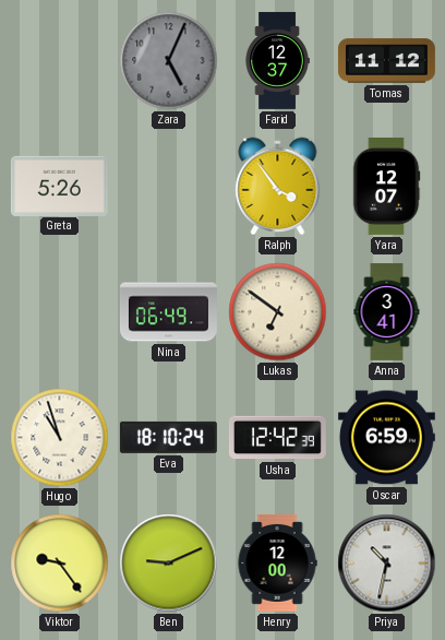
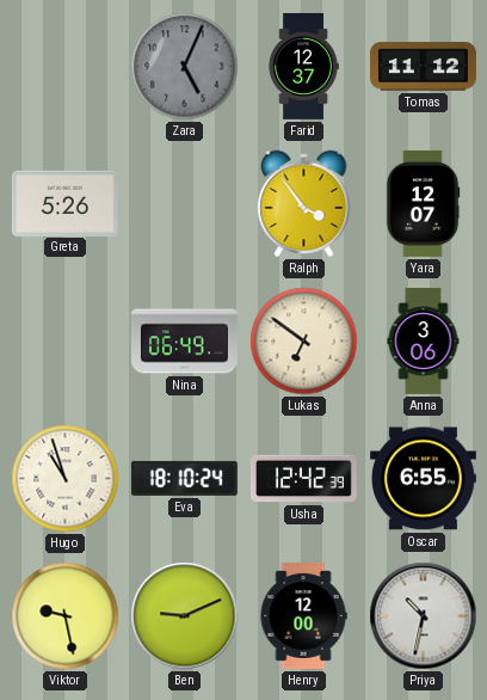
Anna: 3:41 -> 3:06 (424, 342)
Oscar: 6:59 -> 6:55 (423, 479)
Viktor: 9:24 -> 9:28 (66, 616)
